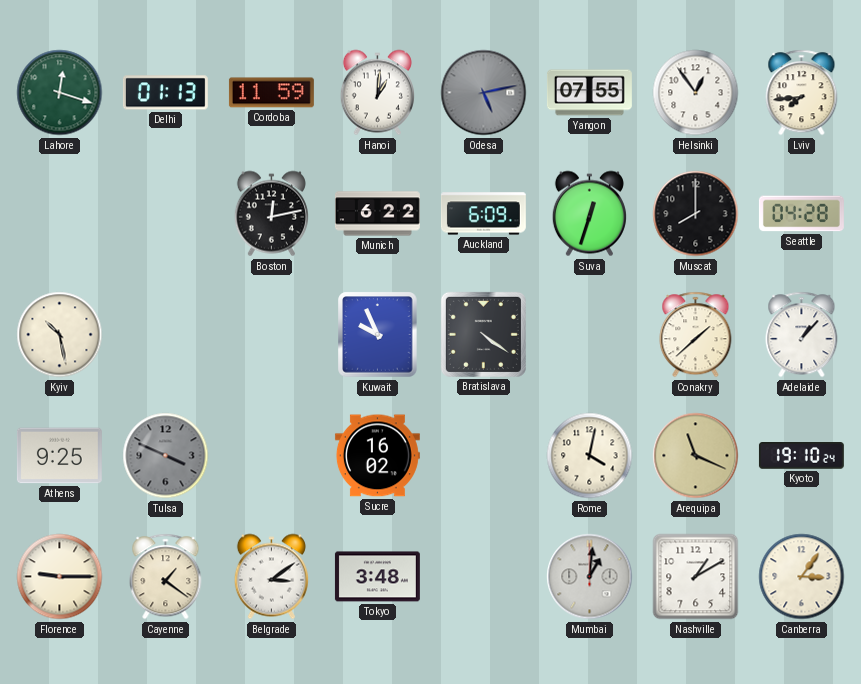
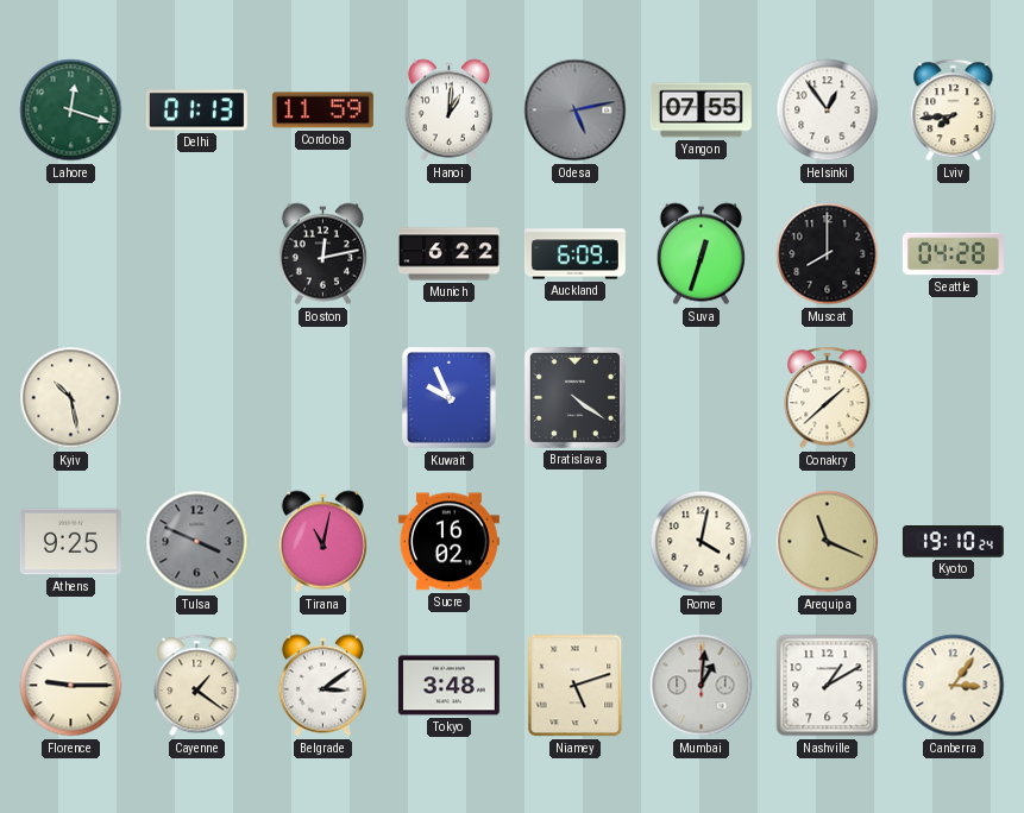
Adelaide: 1:07 -> none (802, 335)
Tirana: none -> 11:02 (322, 542)
Niamey: none -> 5:12 (576, 686)
